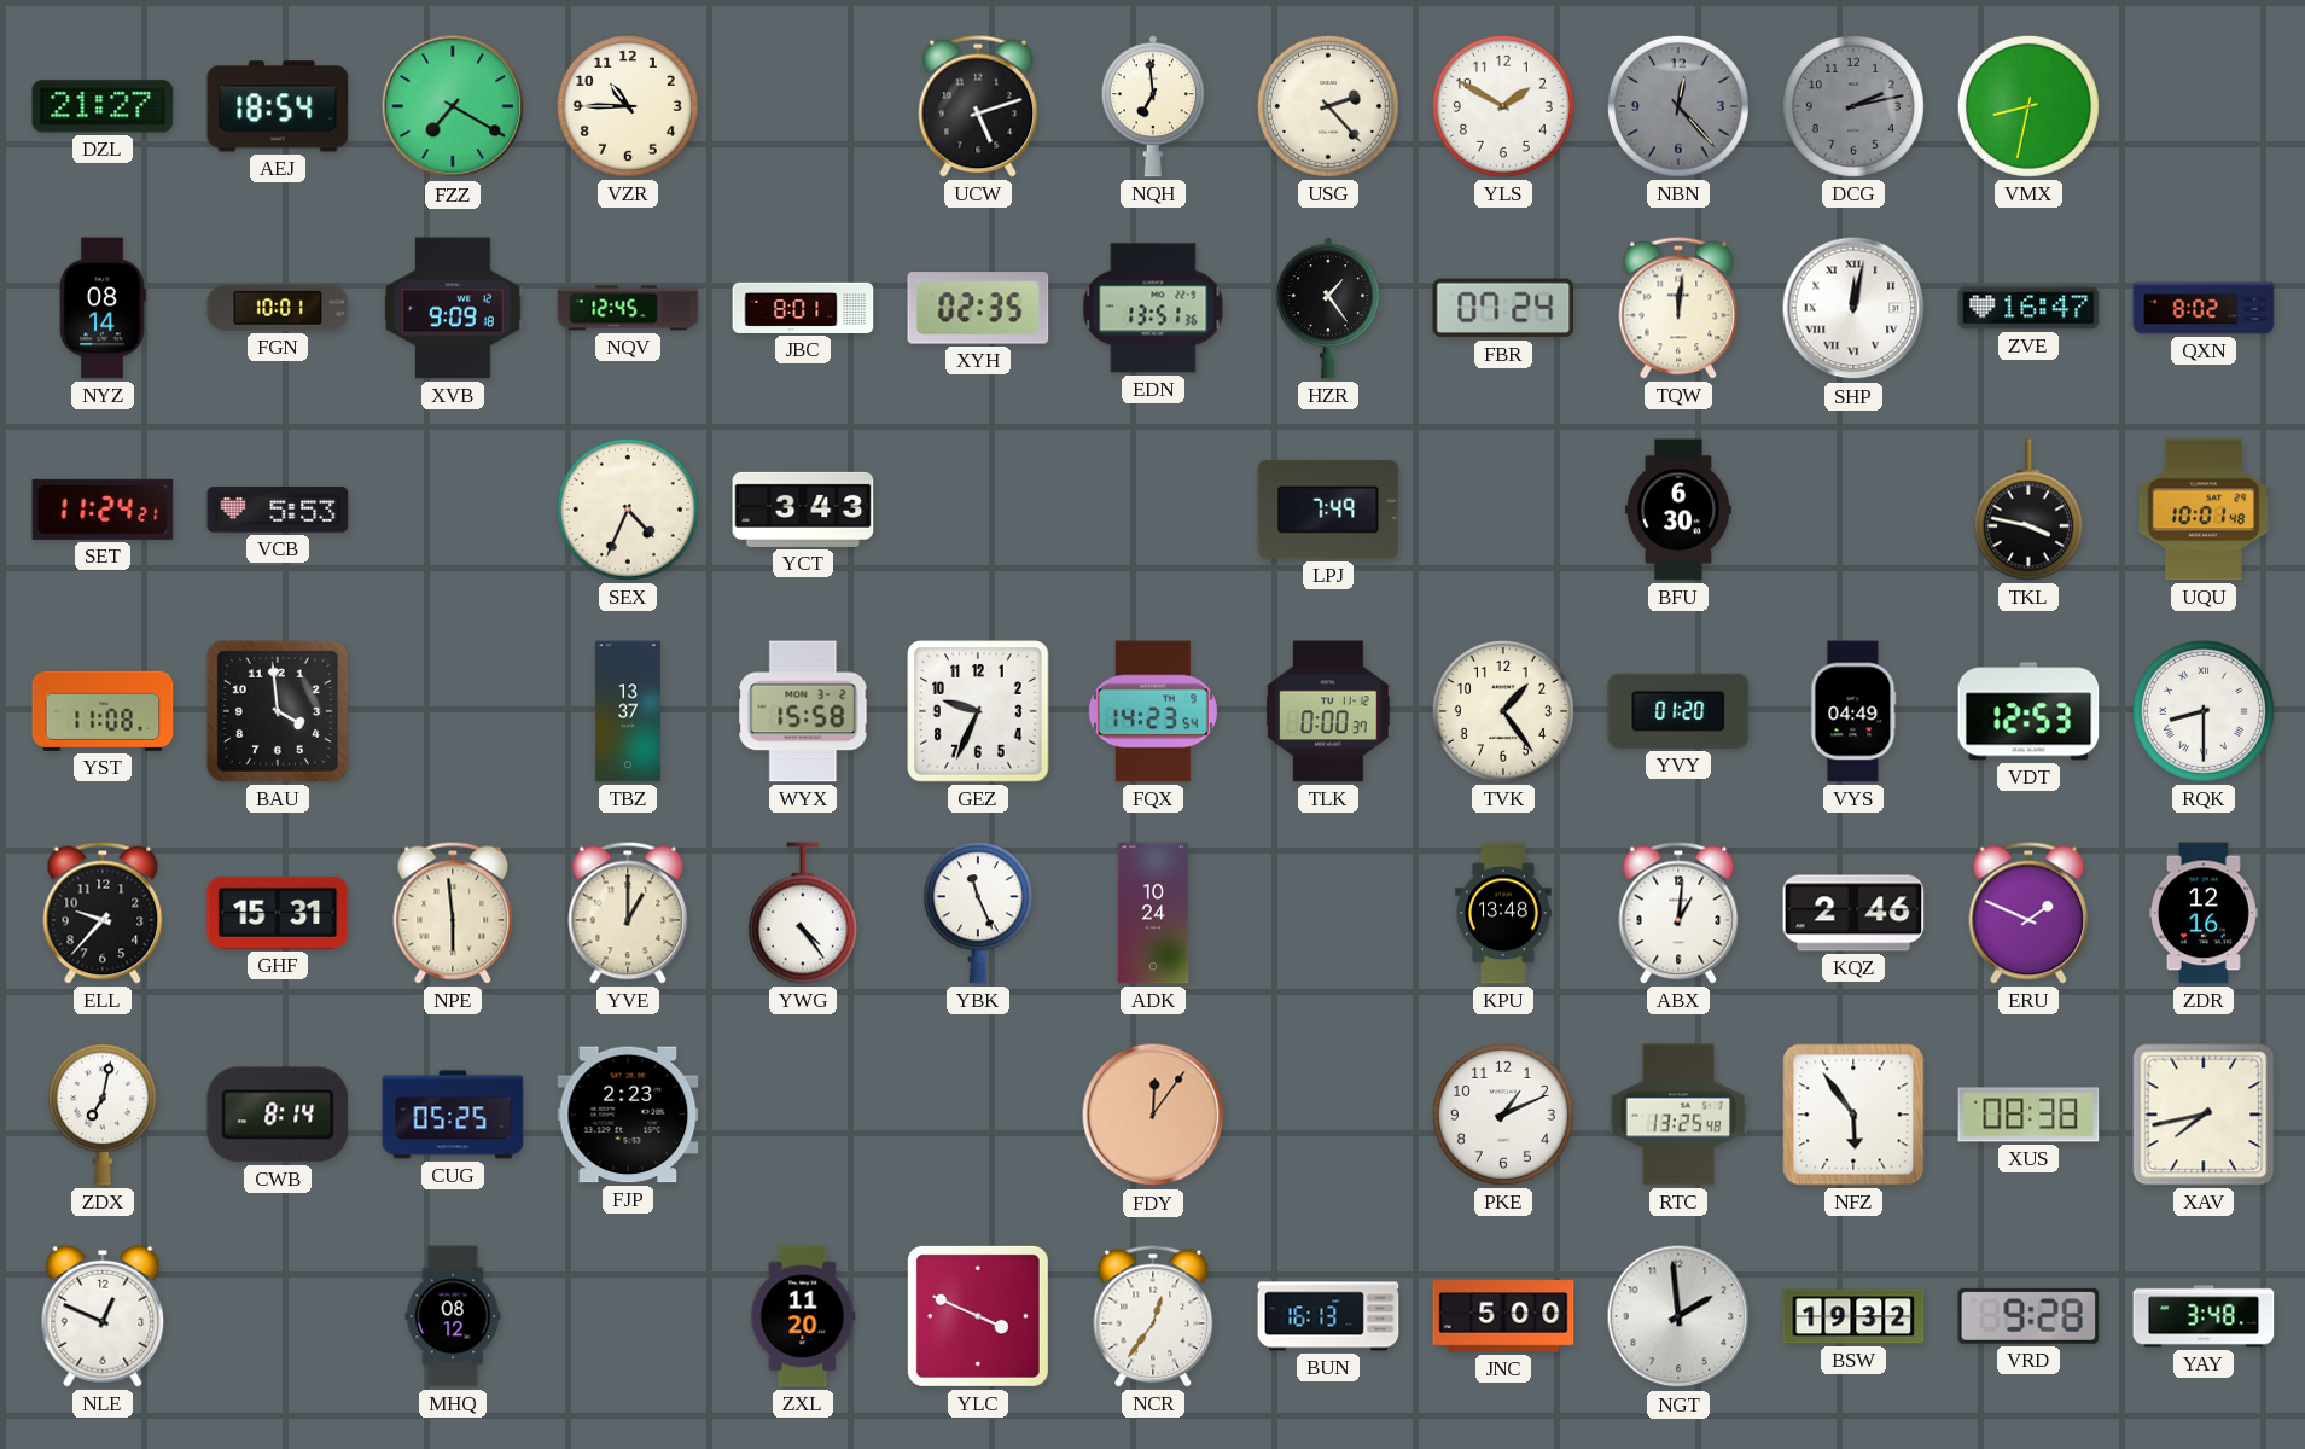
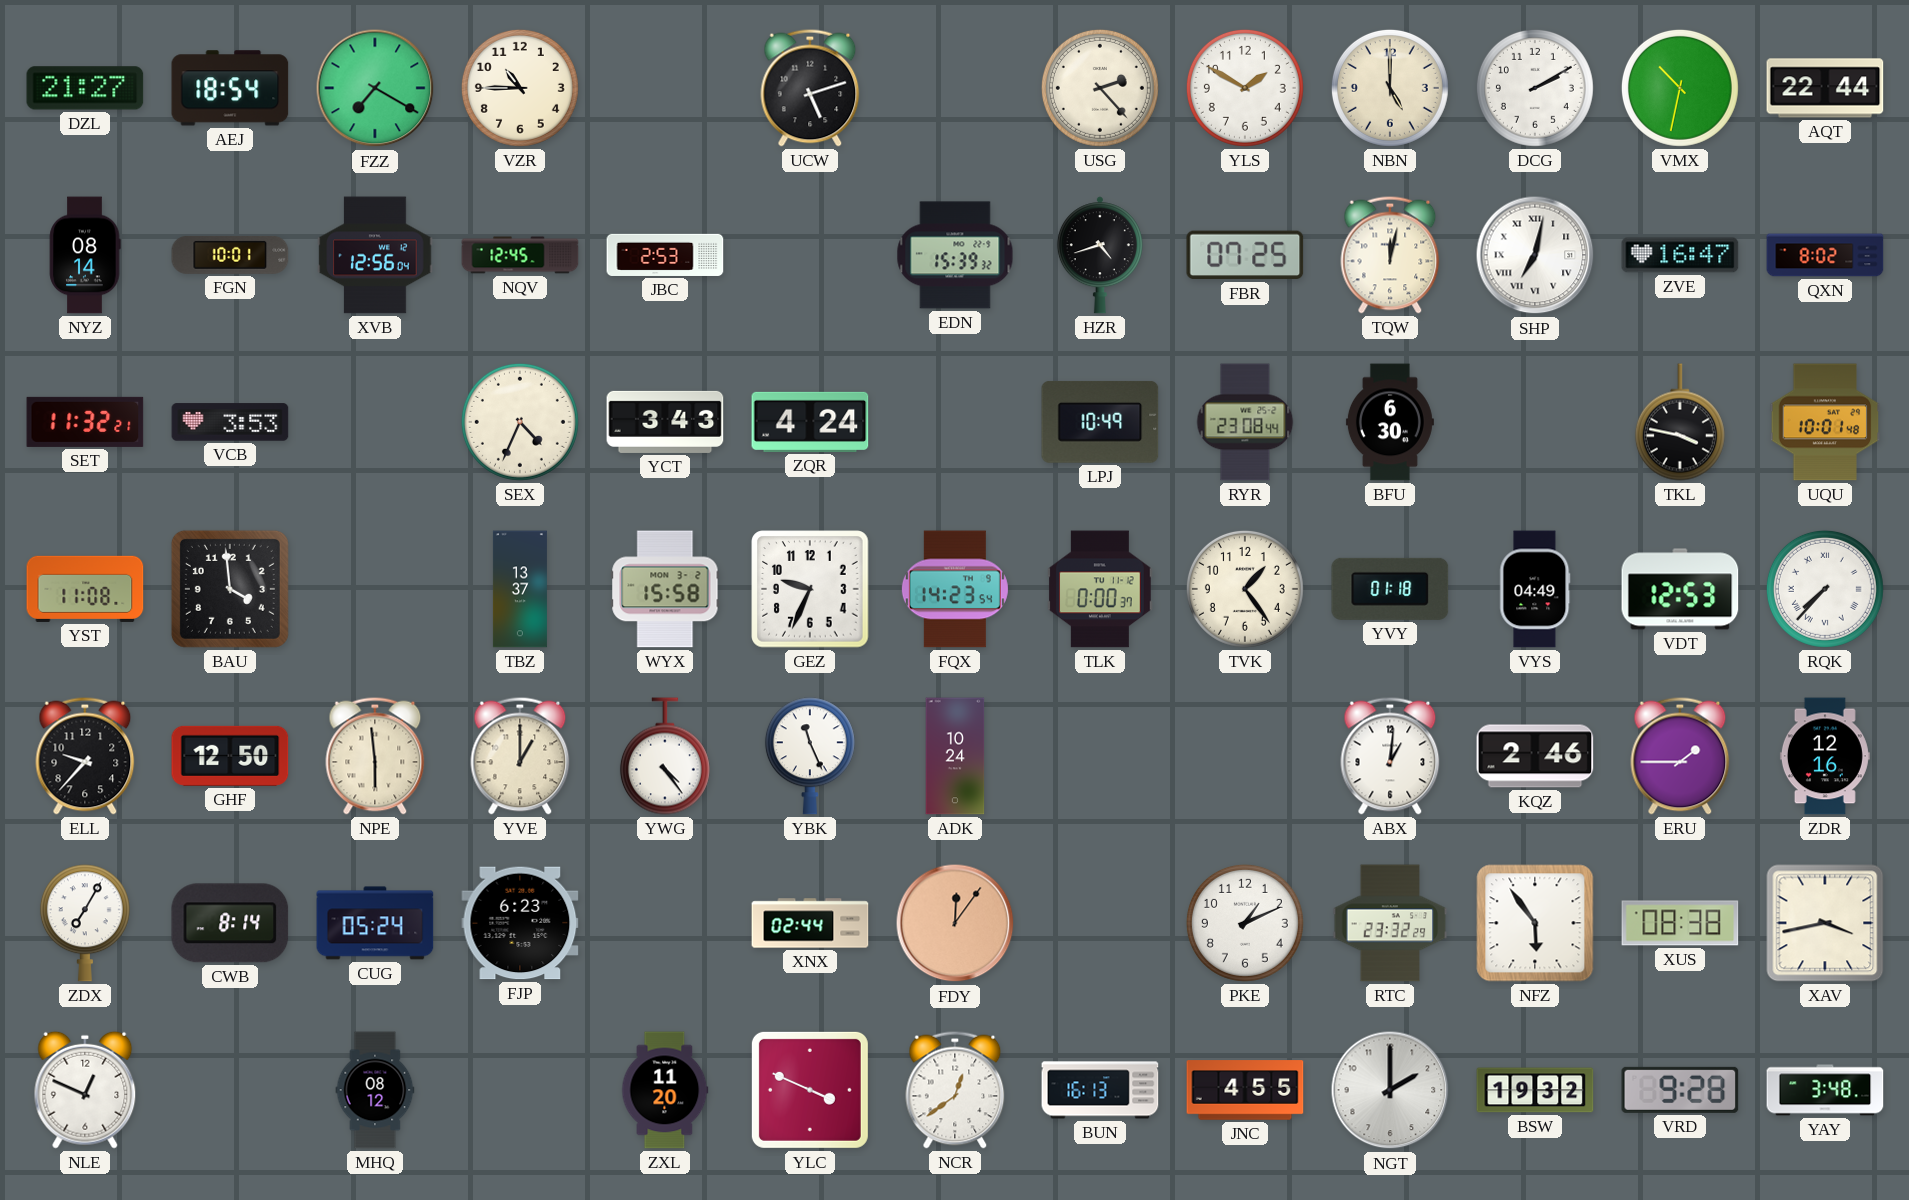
NQH: 6:59 -> none (1153, 106)
NBN: 12:23 -> 5:00 (1390, 88)
NBN dial: grey -> cream (1390, 88)
DCG: 2:13 -> 2:10 (1535, 88)
DCG dial: grey -> white (1535, 88)
VMX: 8:32 -> 10:32 (1680, 88)
AQT: none -> 22:44 (1825, 88)
XVB: 9:09 -> 12:56 (375, 255)
JBC: 8:01 -> 2:53 (665, 255)
XYH: 02:35 -> none (978, 308)
EDN: 13:51 -> 15:39 (955, 255)
HZR: 1:24 -> 4:42 (1100, 255)
FBR: 07:24 -> 07:25 (1245, 255)
TQW: 12:01 -> 12:02 (1390, 255)
SHP: 12:02 -> 7:02 (1535, 255)
SET: 11:24 -> 11:32 (85, 422)
VCB: 5:53 -> 3:53 (230, 422)
ZQR: none -> 4:24 (810, 422)
LPJ: 7:49 -> 10:49 (1100, 422)
RYR: none -> 23:08 (1245, 422)
YVY: 01:20 -> 01:18 (1390, 589)
RQK: 8:30 -> 7:37 (1825, 589)
GHF: 15:31 -> 12:50 (230, 756)
KPU: 13:48 -> none (1503, 913)
ERU: 1:49 -> 1:45 (1680, 756)
ZDX: 7:02 -> 7:05 (85, 923)
CUG: 05:25 -> 05:24 (375, 923)
FJP: 2:23 -> 6:23 (520, 923)
XNX: none -> 02:44 (810, 923)
RTC: 13:25 -> 23:32 (1390, 923)
XAV: 7:43 -> 3:43 (1825, 923)
NCR: 12:36 -> 12:39 (955, 1090)
JNC: 5:00 -> 4:55 (1245, 1090)
NGT: 1:59 -> 2:00 (1390, 1090)
